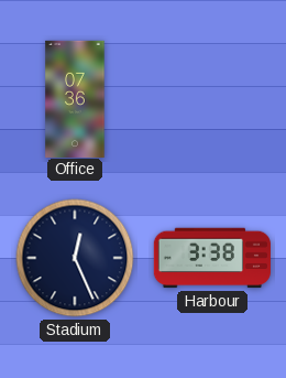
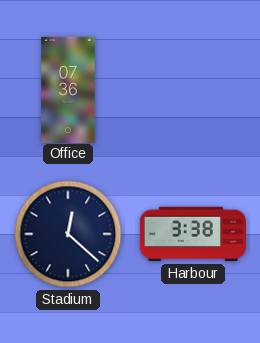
Stadium: 12:26 -> 12:22 (68, 234)
